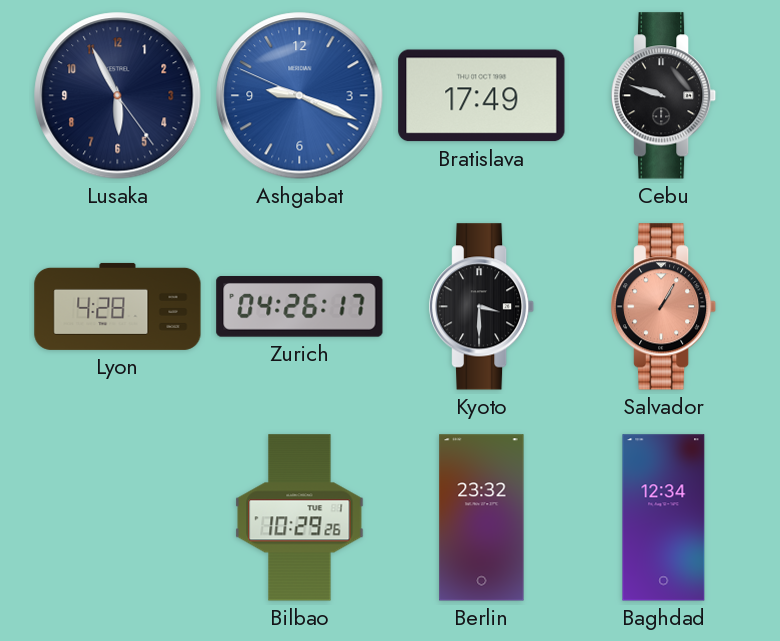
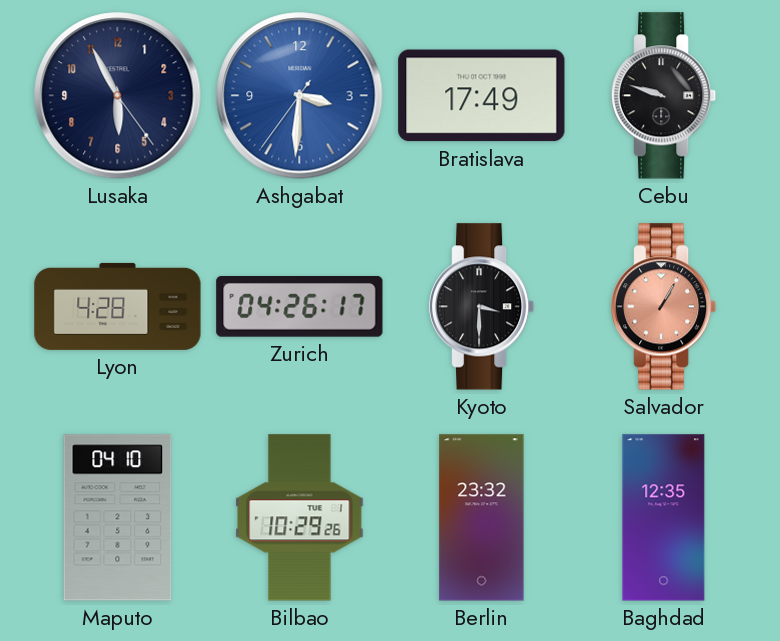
Ashgabat: 9:18 -> 3:30 (300, 96)
Maputo: none -> 04:10 (118, 518)
Baghdad: 12:34 -> 12:35 (664, 518)
